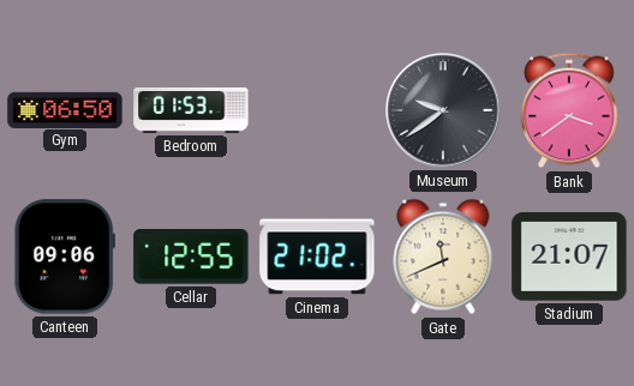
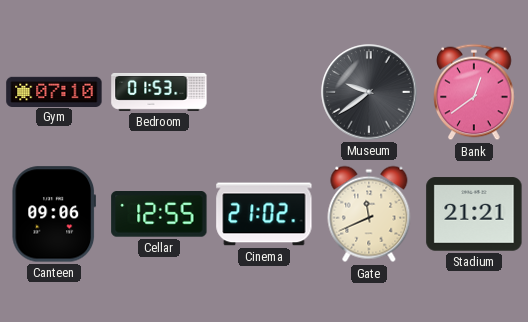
Gym: 06:50 -> 07:10 (54, 91)
Bank: 3:39 -> 12:39 (474, 92)
Stadium: 21:07 -> 21:21 (474, 214)
